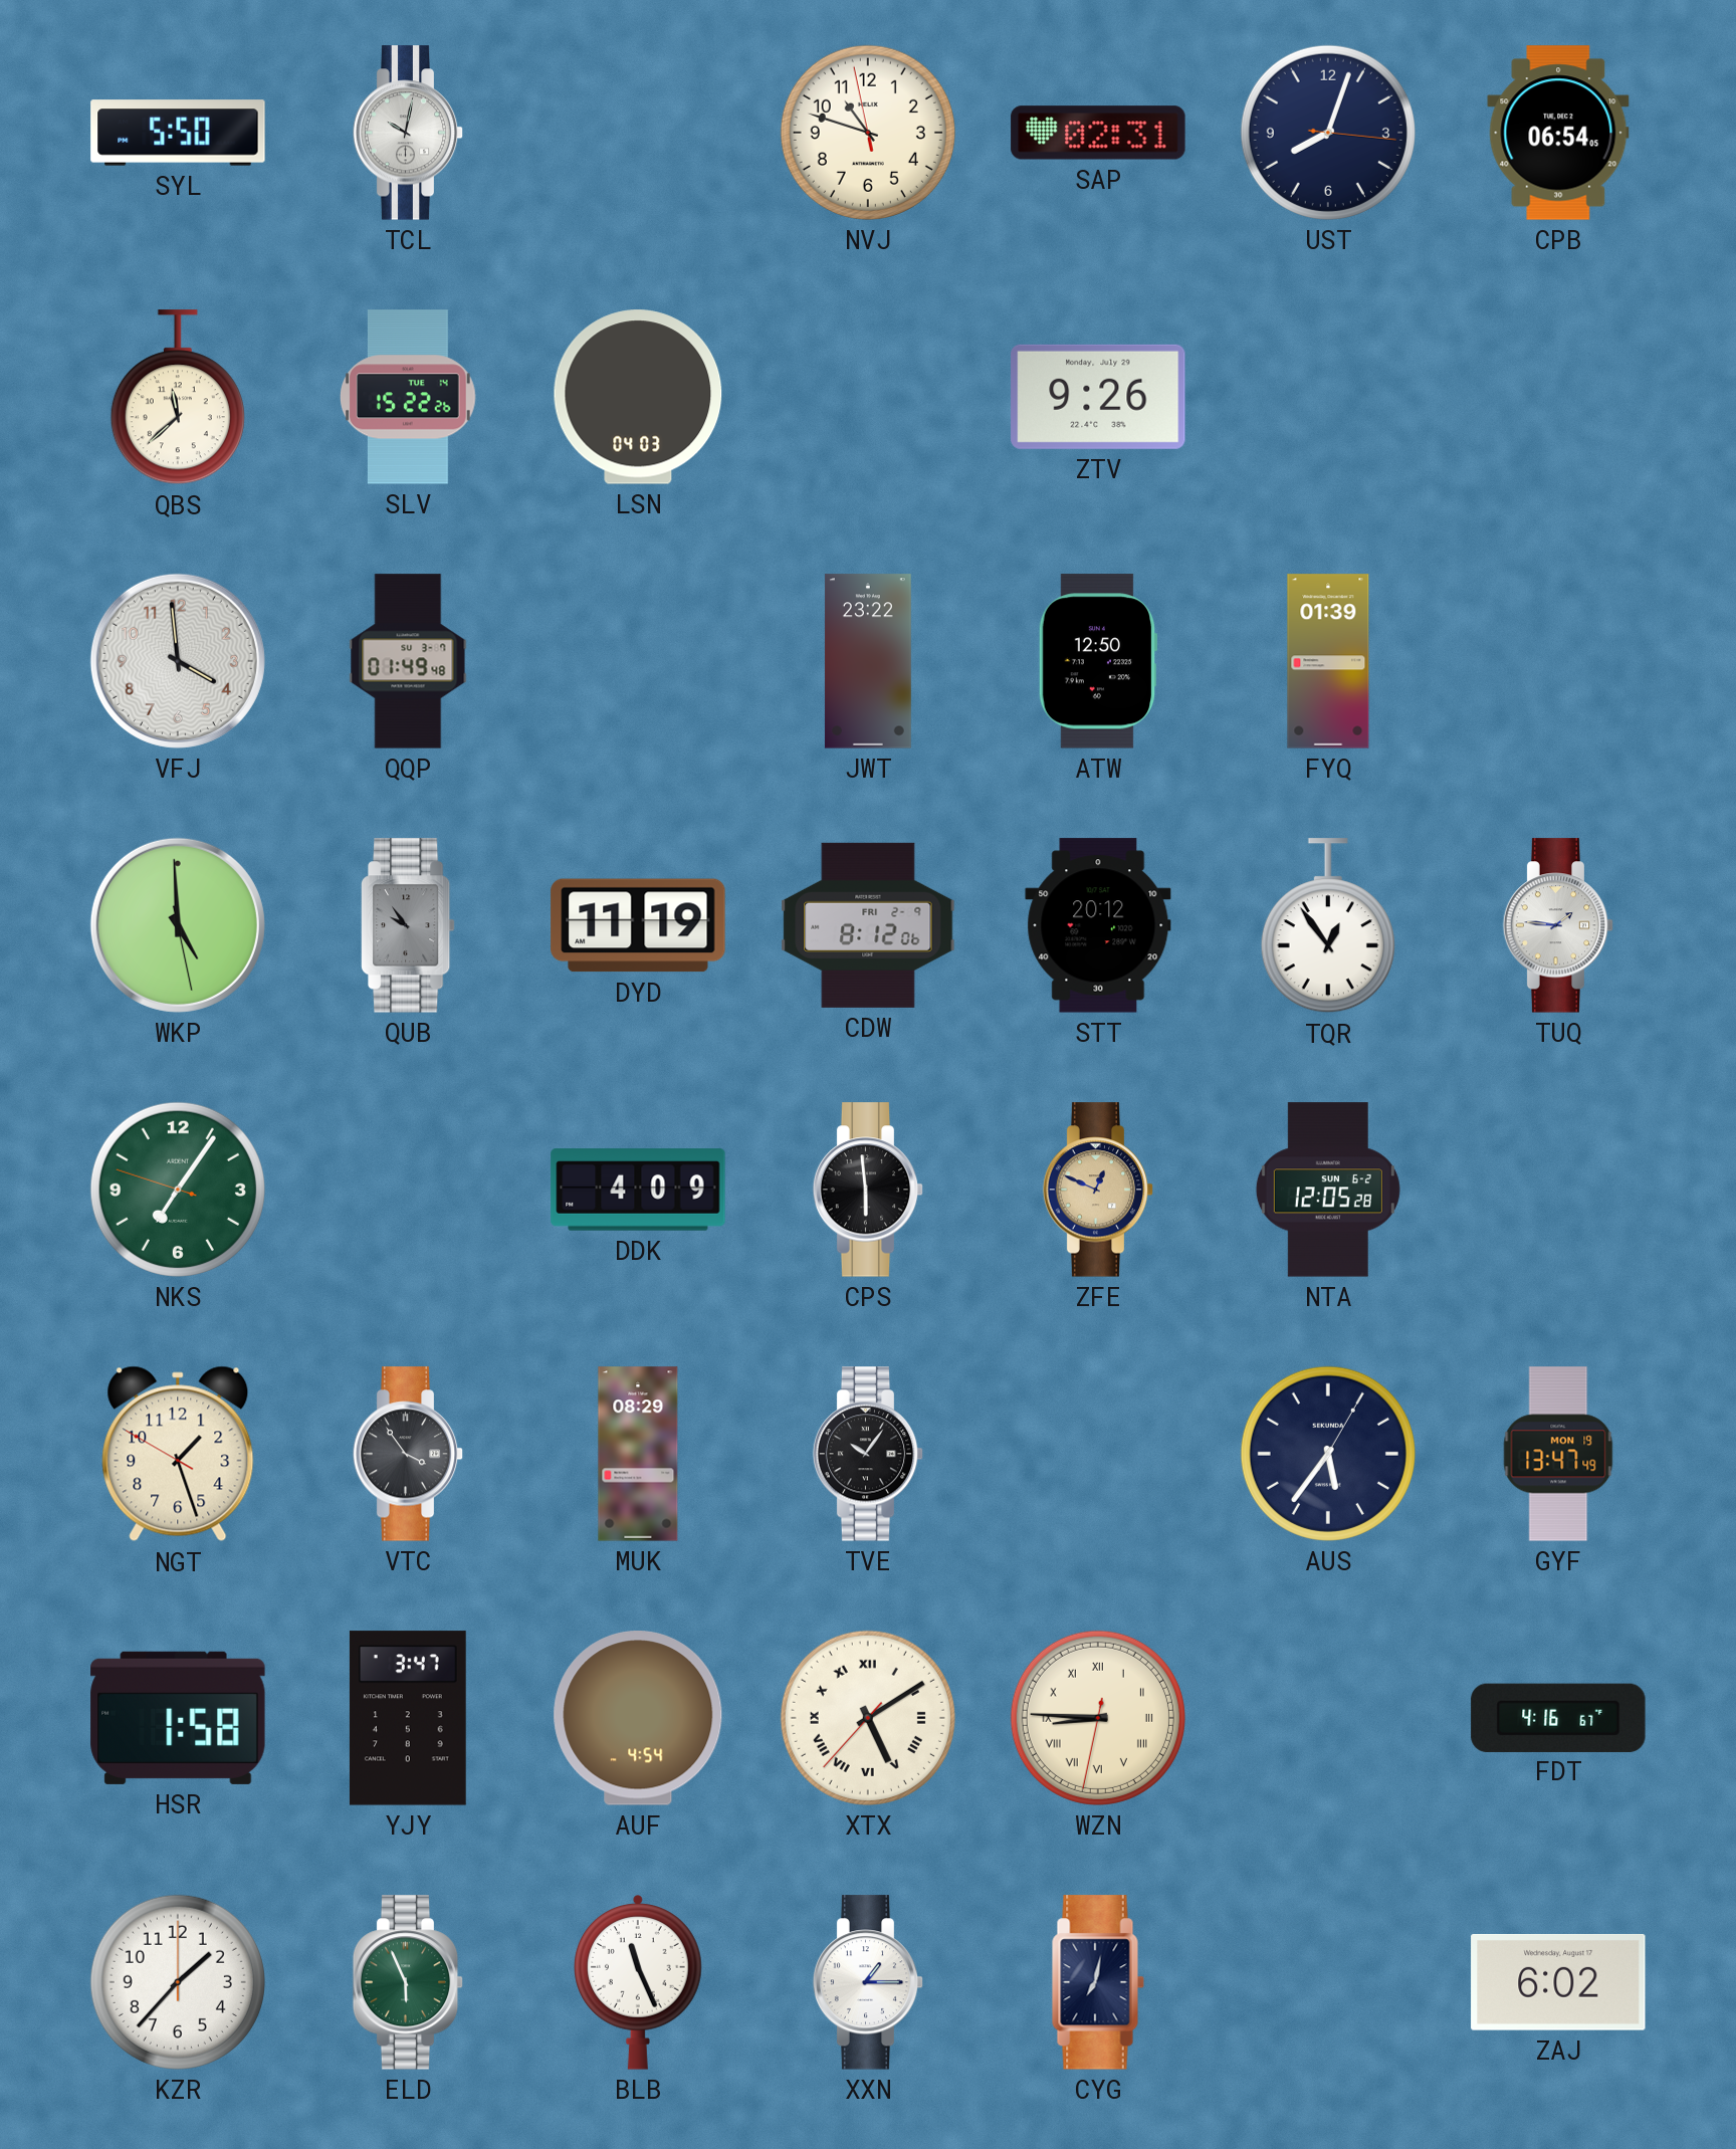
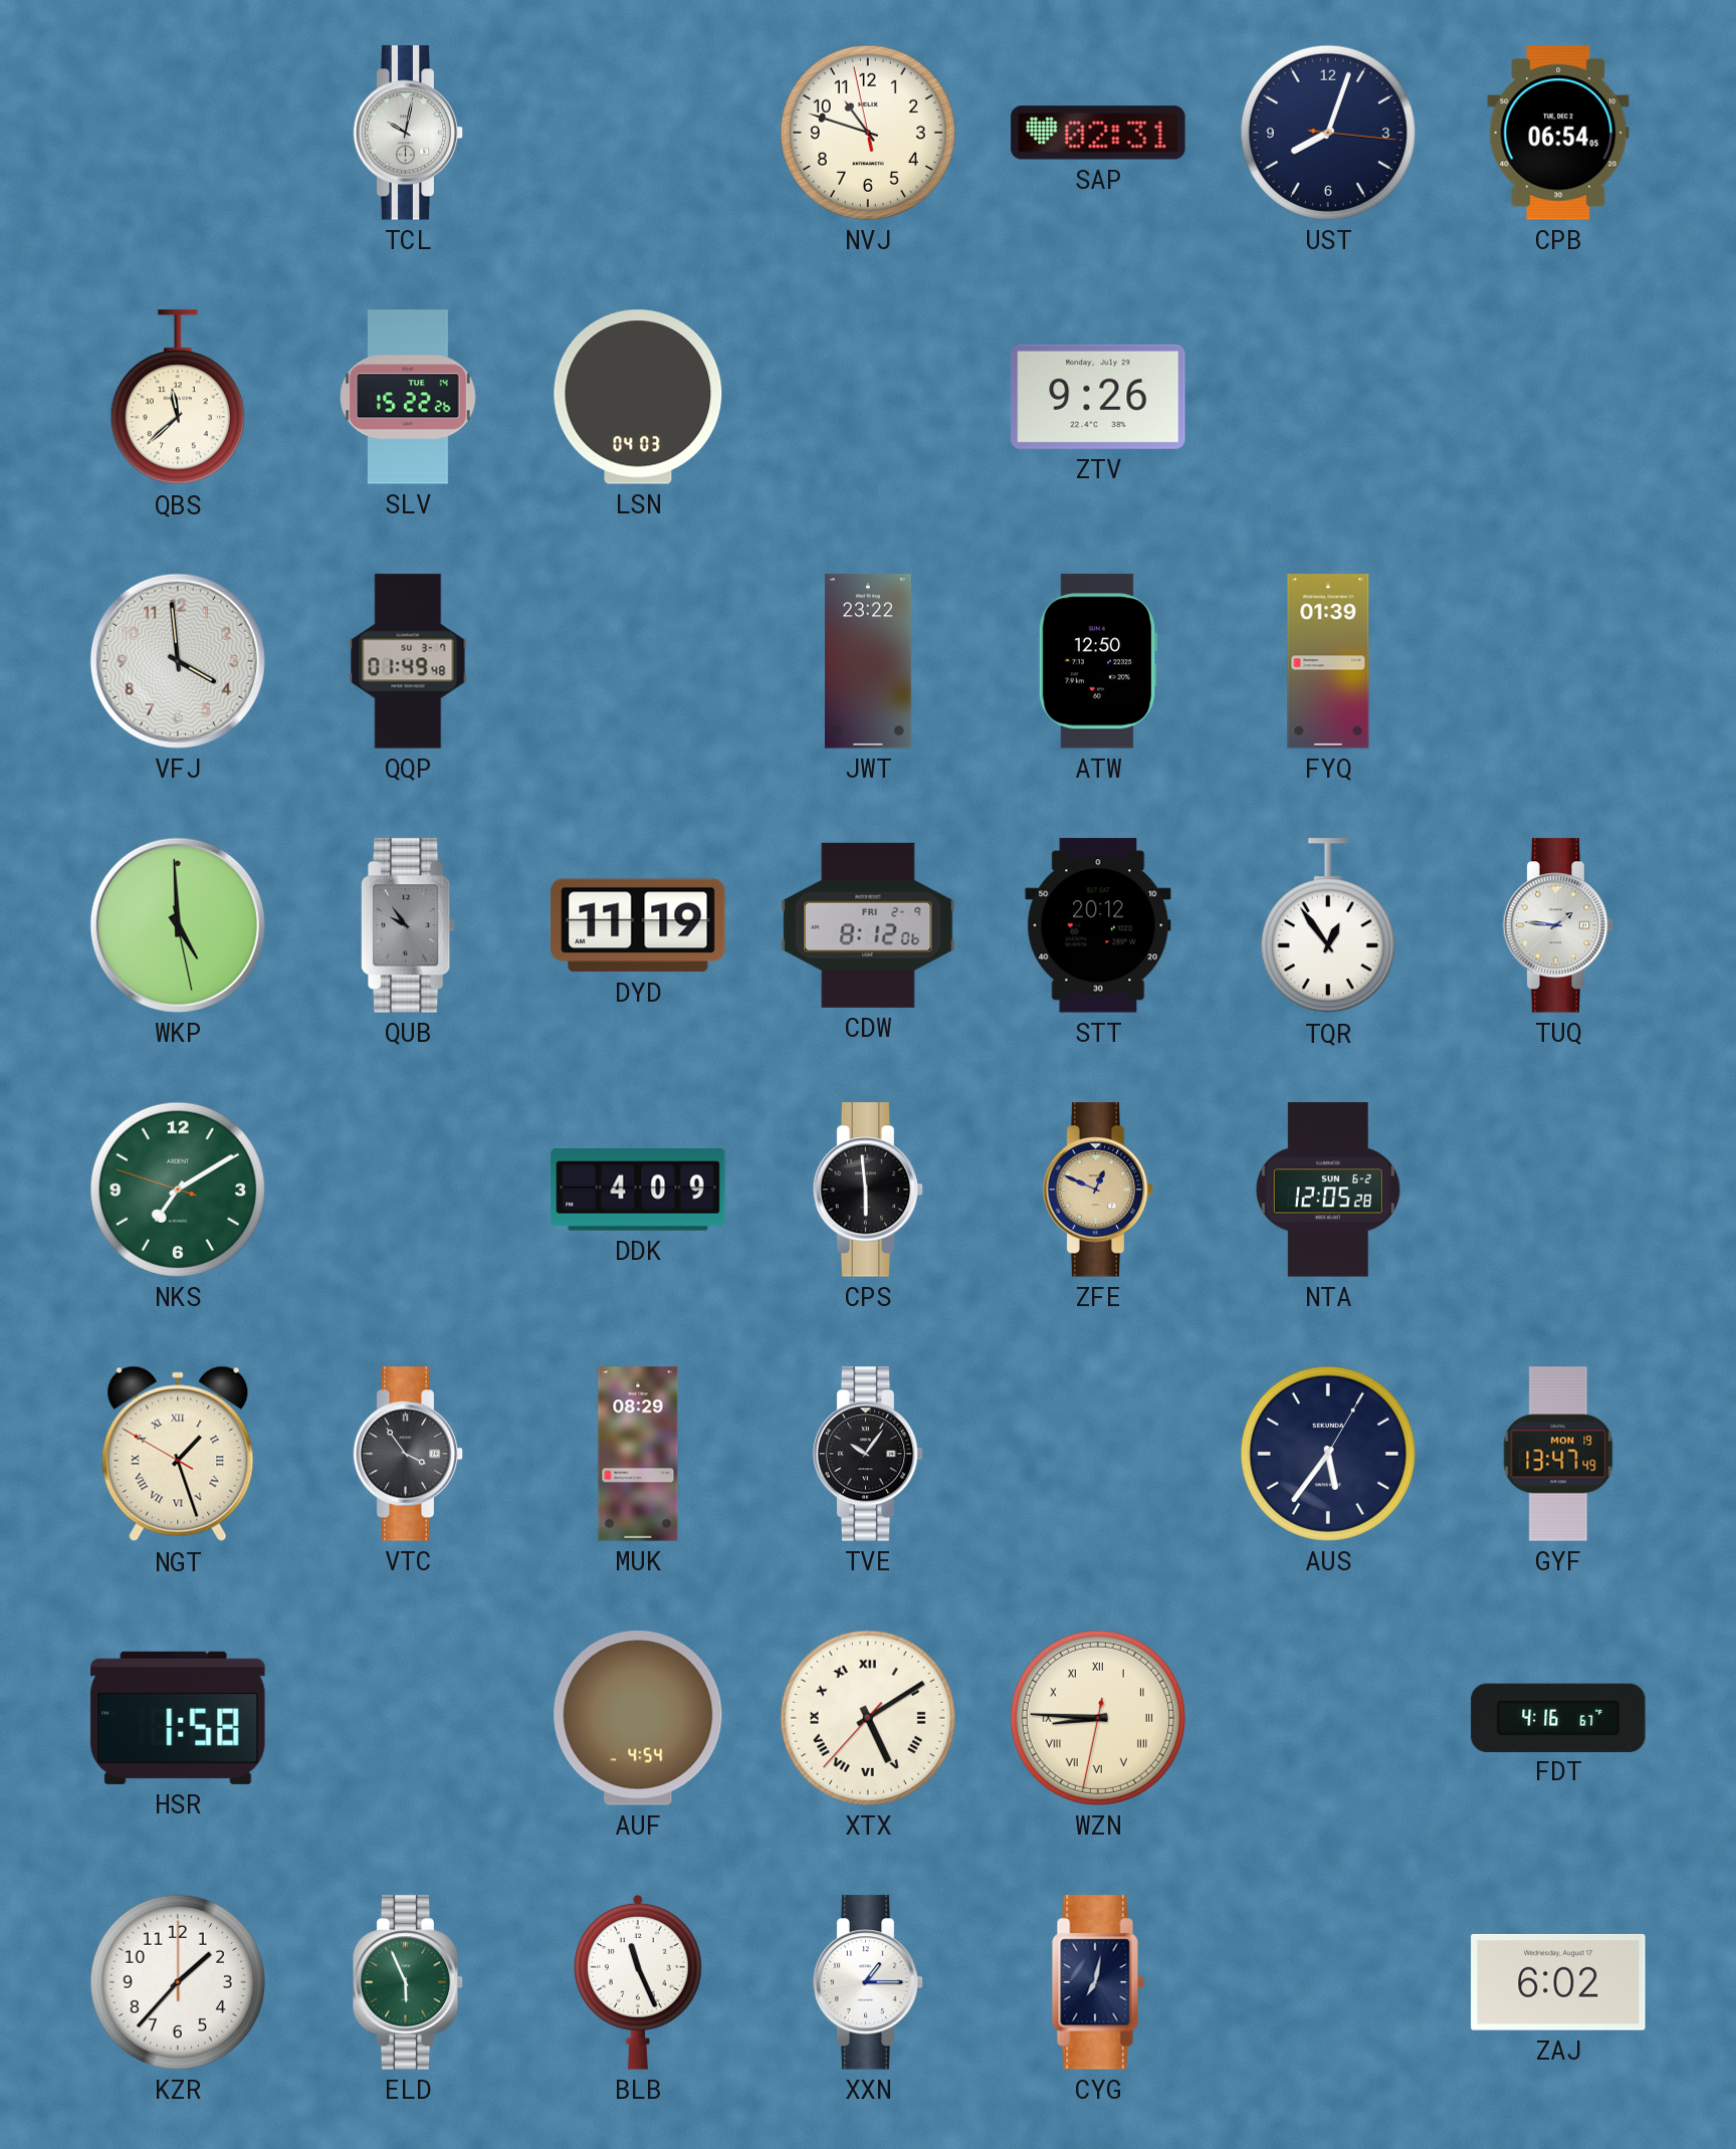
SYL: 5:50 -> none (178, 133)
NKS: 7:05 -> 7:09 (178, 1190)
NGT numerals: Arabic -> Roman (178, 1454)
YJY: 3:47 -> none (408, 1718)
